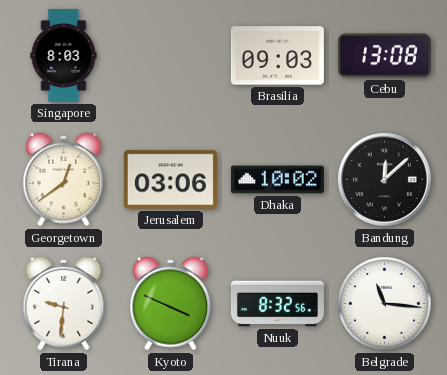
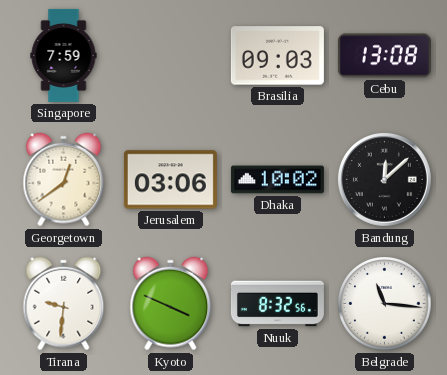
Singapore: 8:03 -> 7:59 (64, 55)
